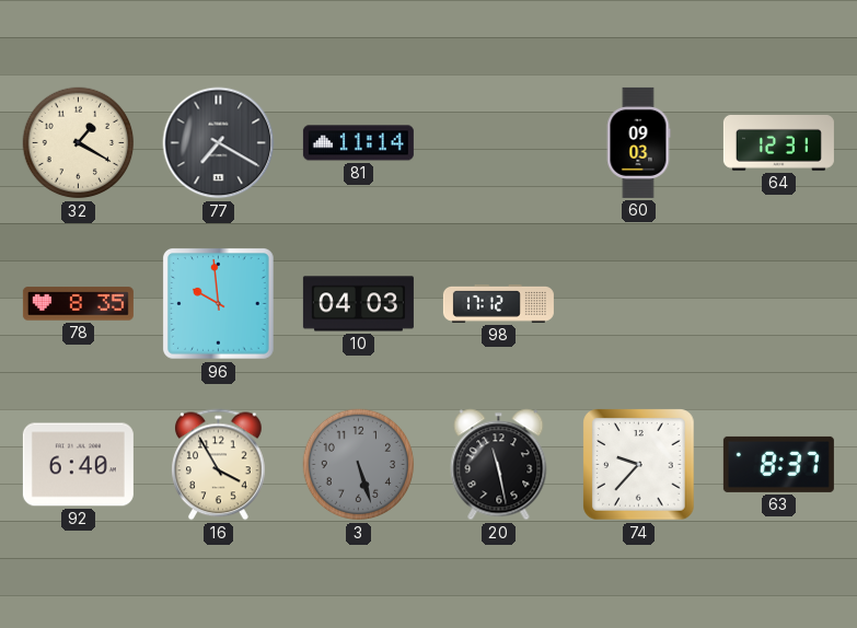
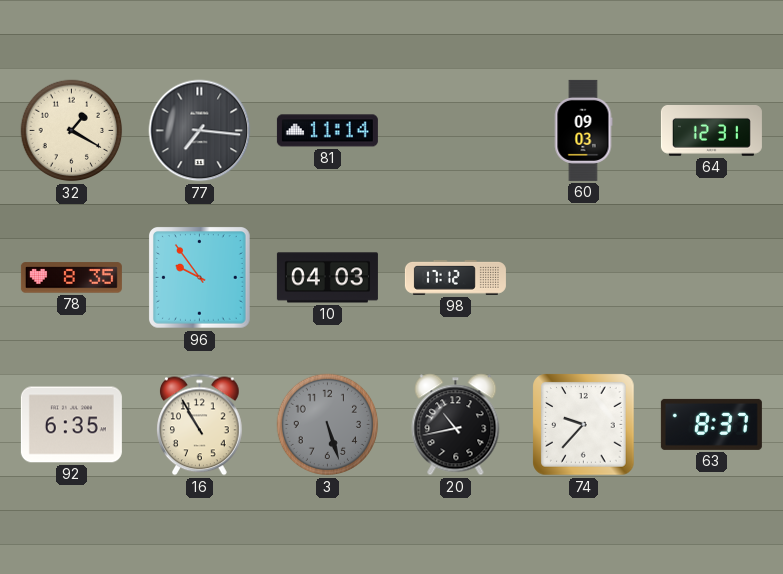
77: 7:20 -> 7:16 (200, 131)
96: 9:59 -> 9:54 (200, 278)
92: 6:40 -> 6:35 (71, 425)
16: 3:55 -> 10:55 (200, 425)
20: 11:28 -> 10:43 (456, 425)
